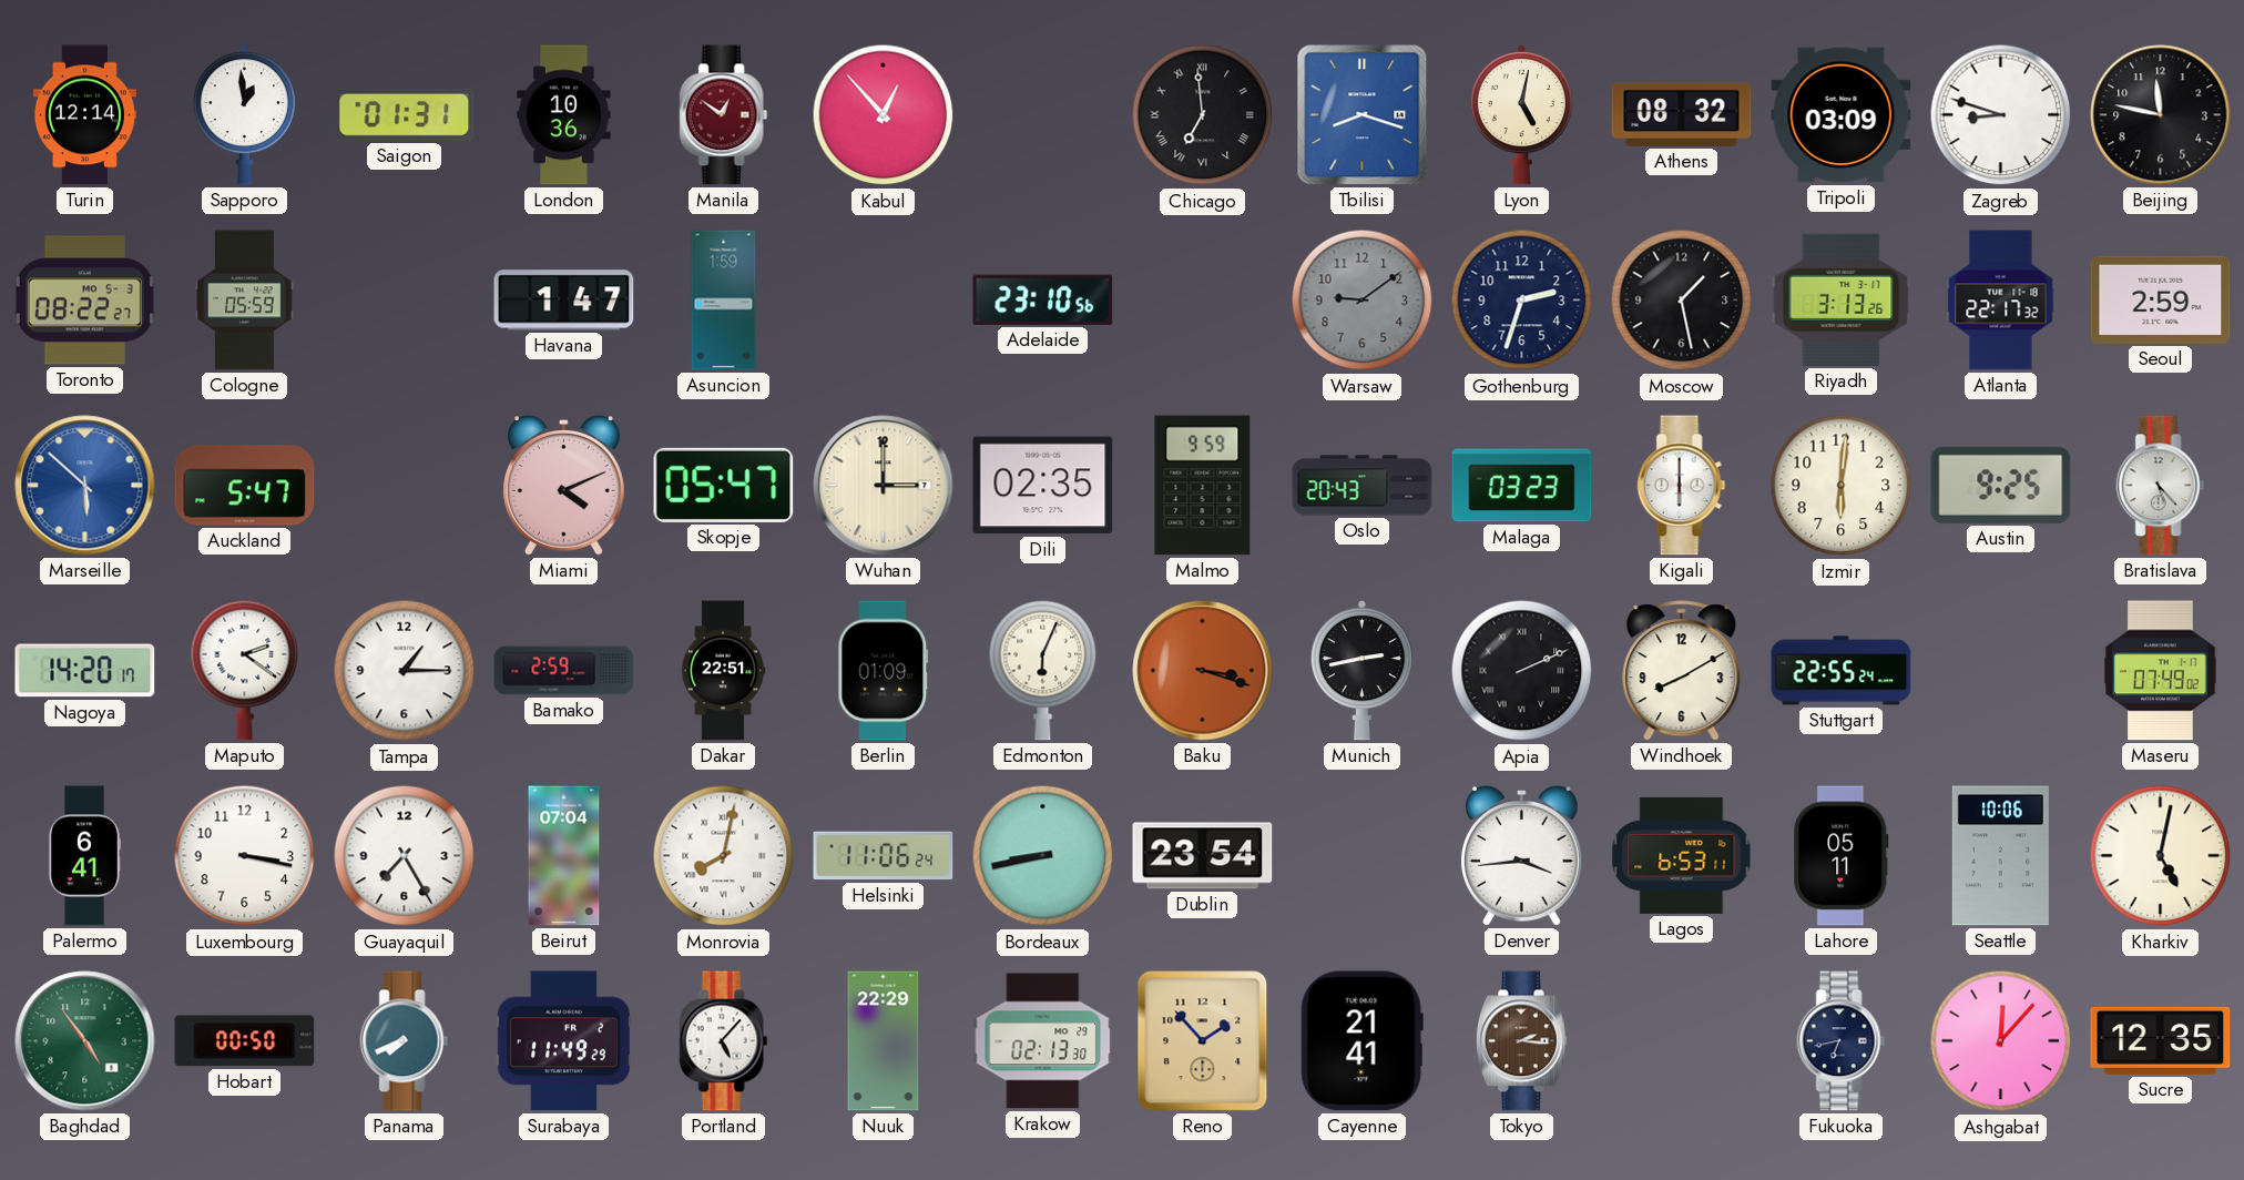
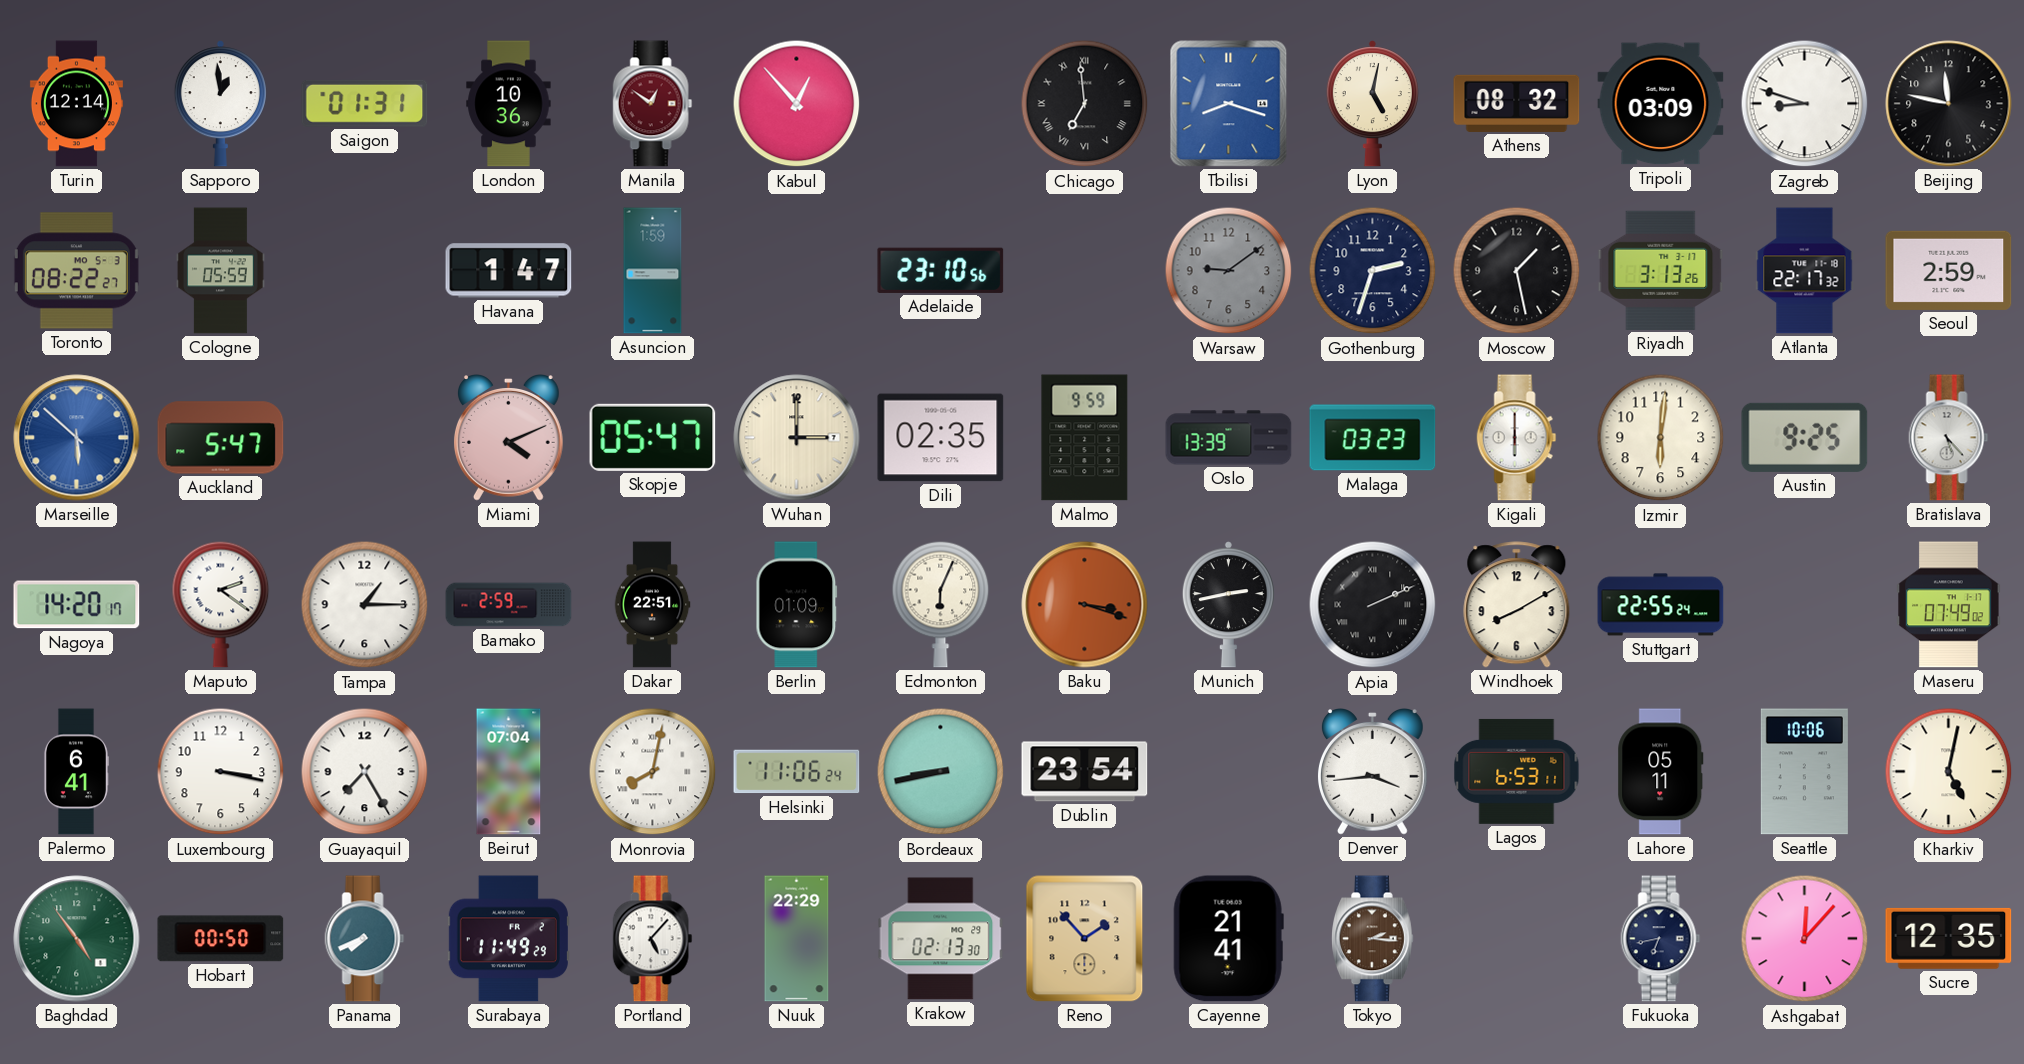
Oslo: 20:43 -> 13:39 (1229, 438)
